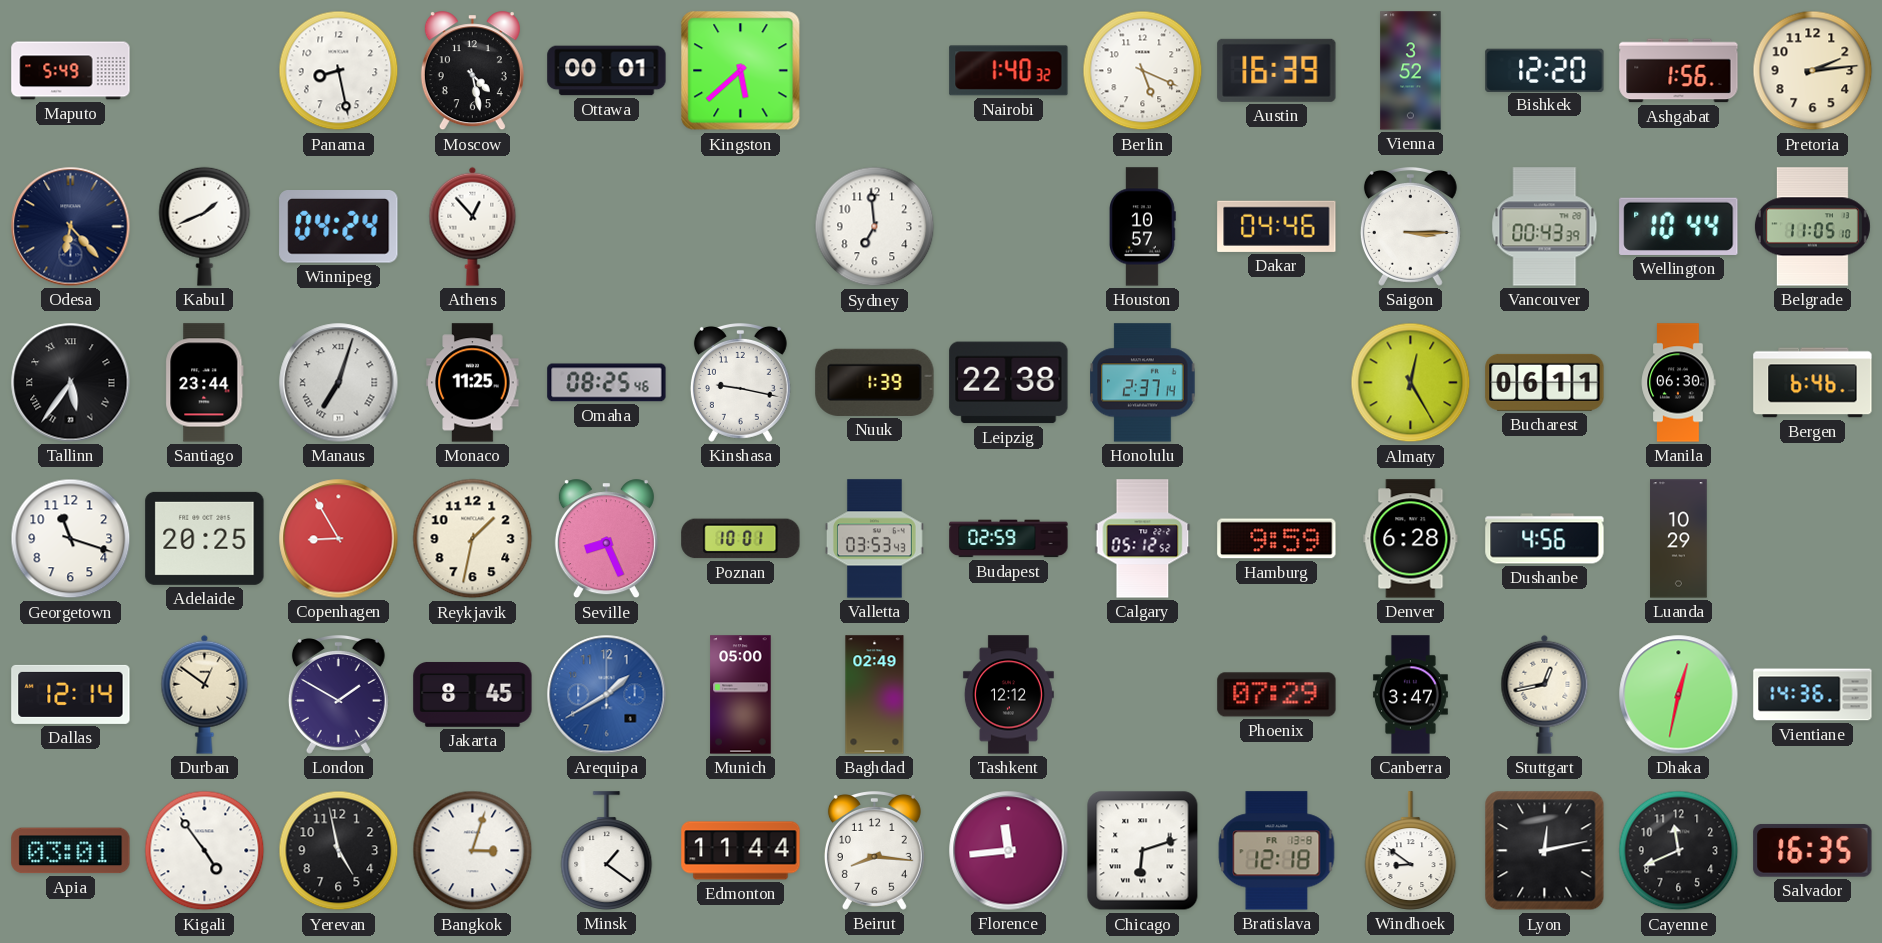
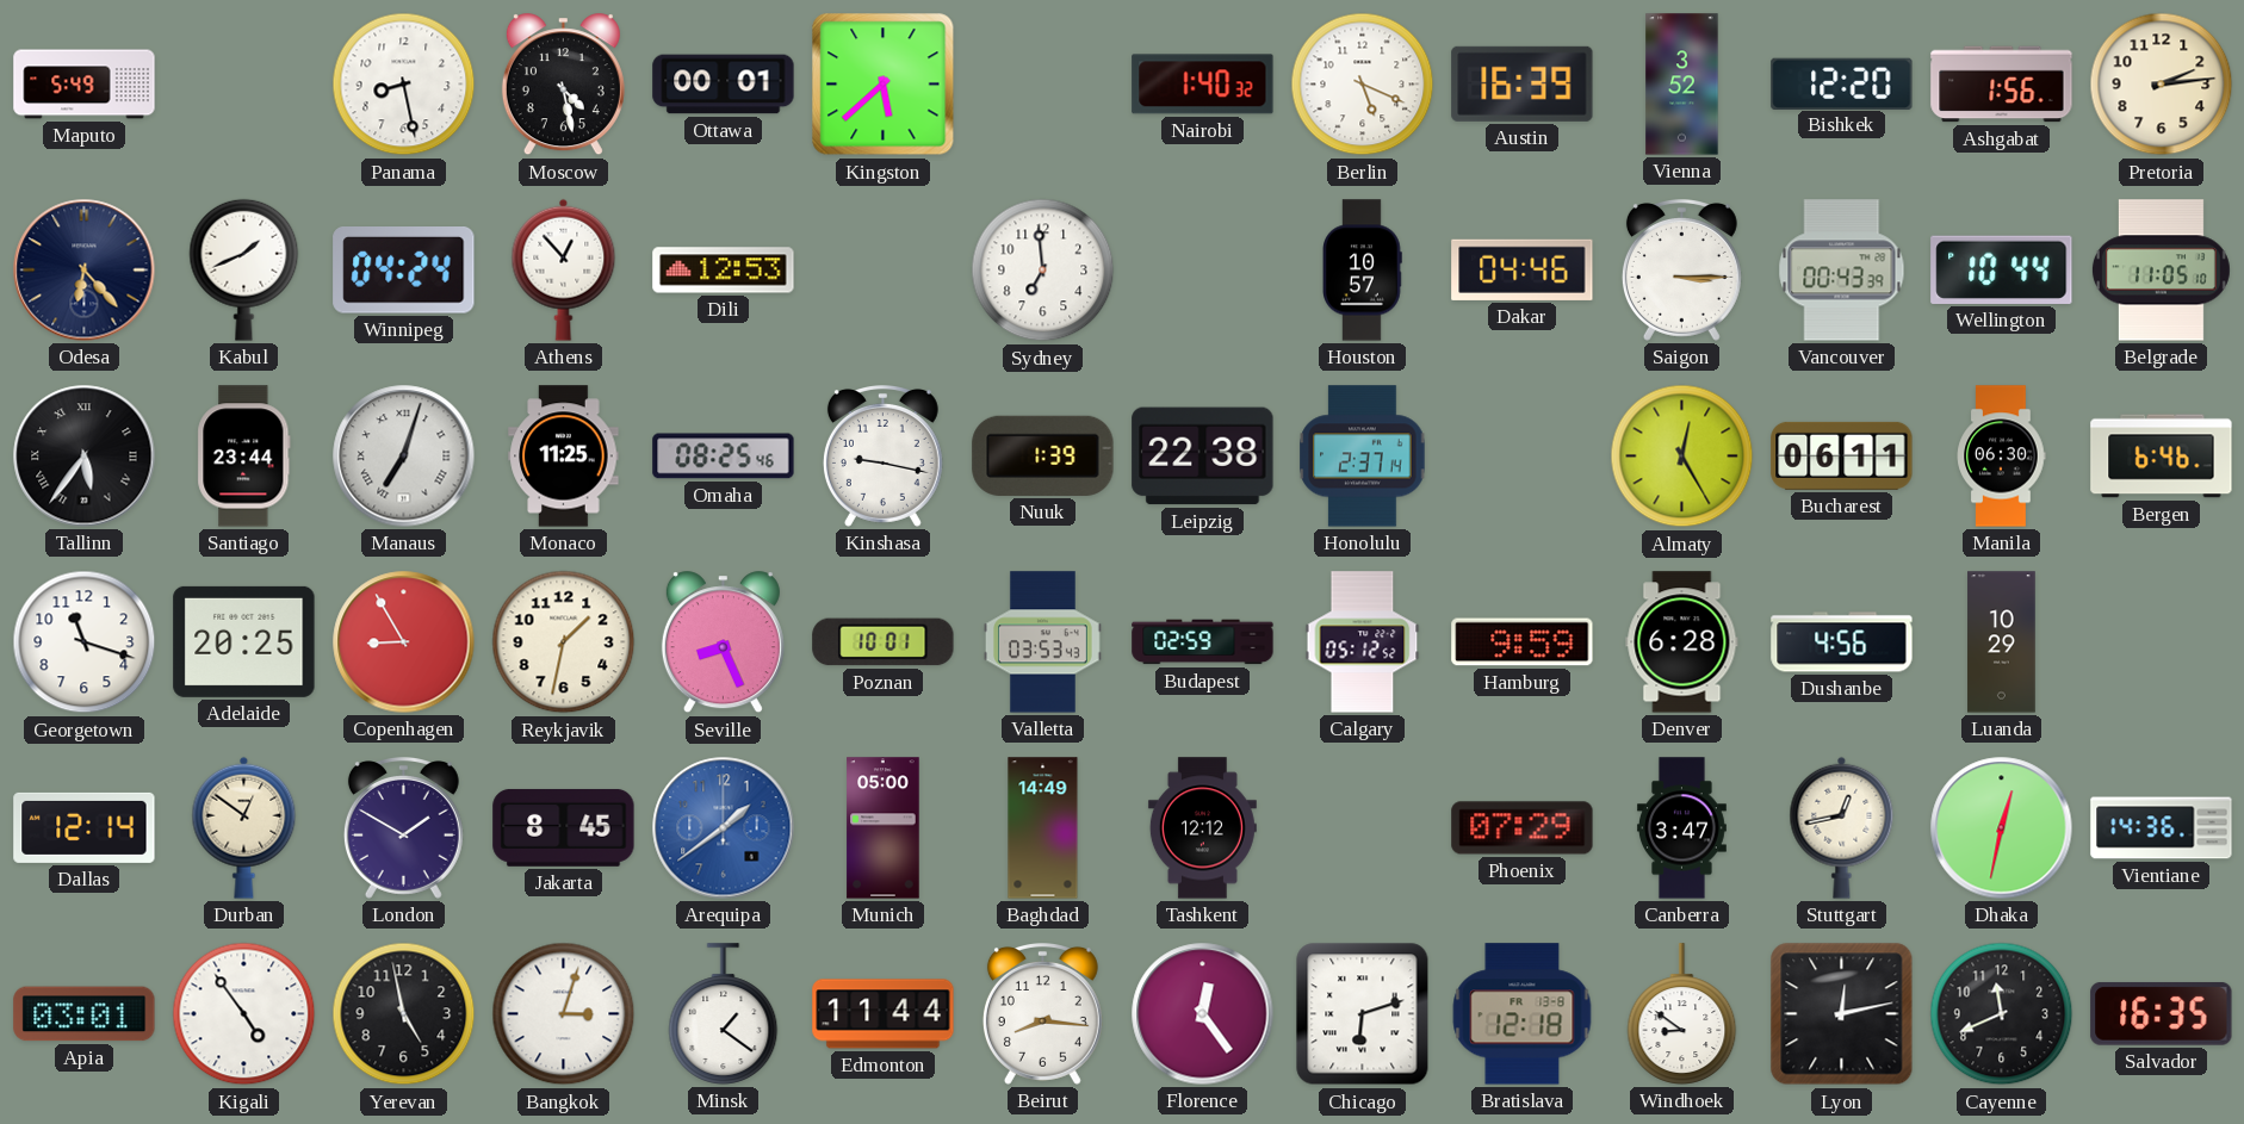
Dili: none -> 12:53 (724, 271)
Arequipa: 1:40 -> 1:39 (724, 828)
Baghdad: 02:49 -> 14:49 (1043, 828)
Florence: 11:44 -> 12:24 (1203, 1014)
